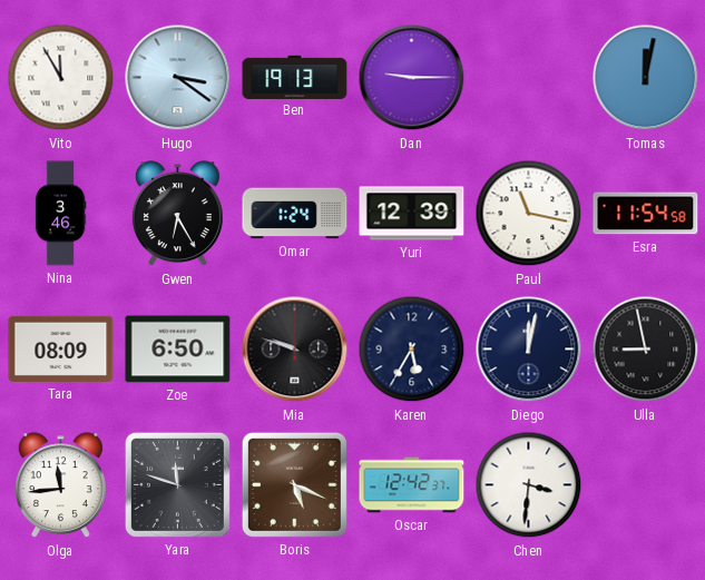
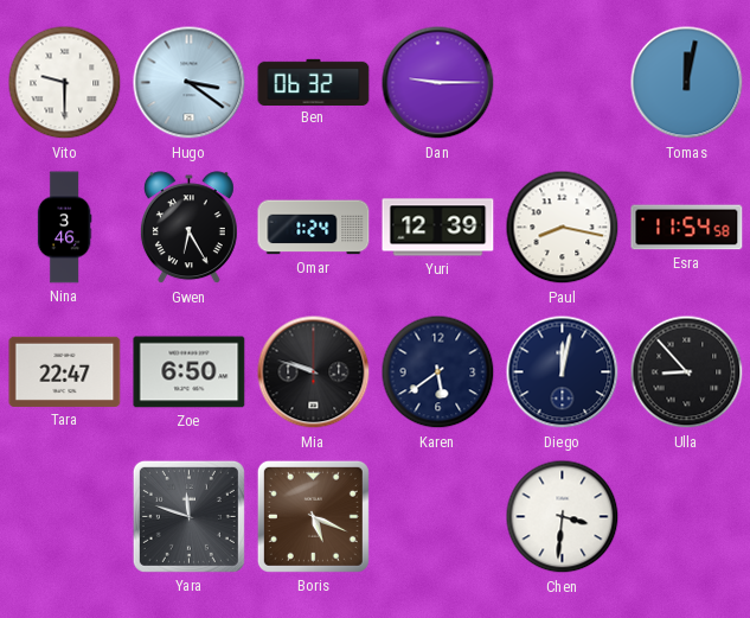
Vito: 11:55 -> 9:30 (65, 83)
Ben: 19:13 -> 06:32 (314, 82)
Paul: 11:17 -> 8:17 (563, 228)
Tara: 08:09 -> 22:47 (65, 371)
Karen: 5:35 -> 5:39 (438, 372)
Ulla: 8:58 -> 8:53 (687, 372)
Olga: 11:44 -> none (60, 485)
Oscar: 12:42 -> none (412, 485)
